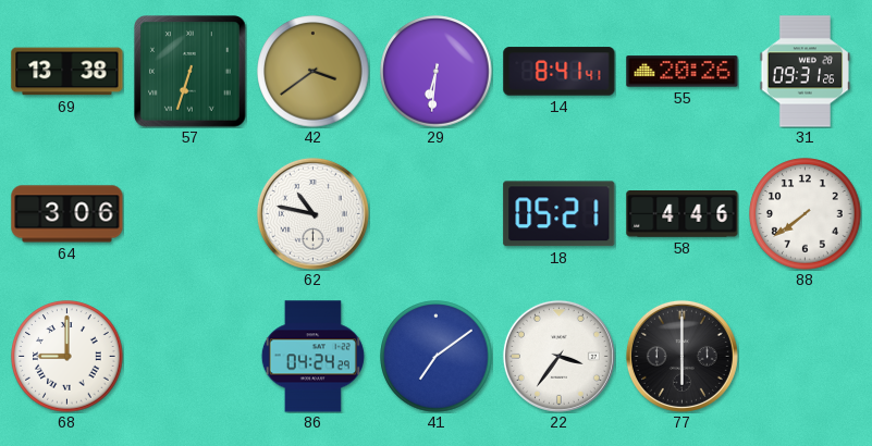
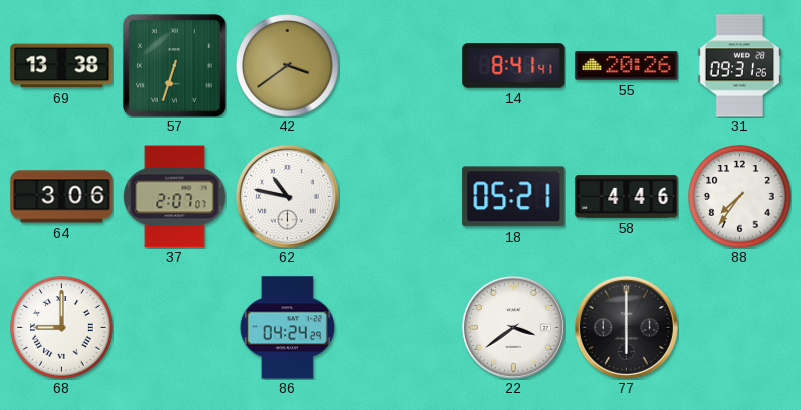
29: 6:31 -> none (437, 72)
37: none -> 2:07 (175, 197)
88: 7:39 -> 7:36 (740, 197)
41: 7:09 -> none (437, 357)
22: 3:36 -> 3:39 (513, 327)
